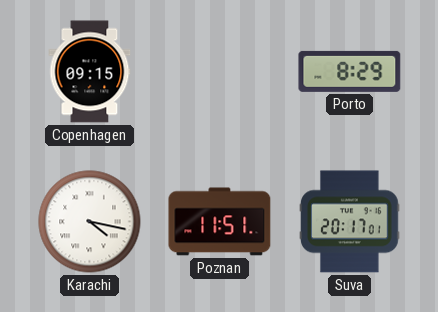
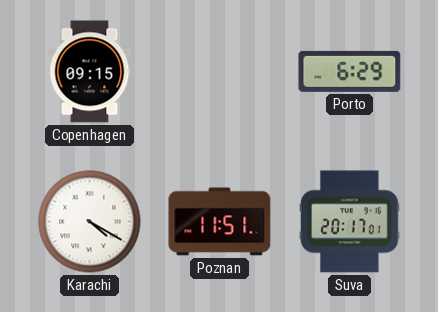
Porto: 8:29 -> 6:29 (350, 71)
Karachi: 4:17 -> 4:20 (90, 222)
